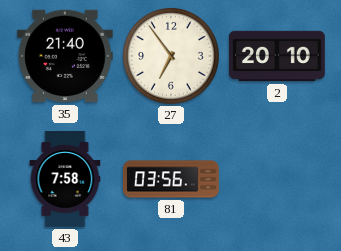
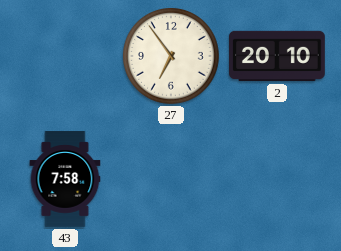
35: 21:40 -> none (66, 56)
81: 03:56 -> none (172, 179)
